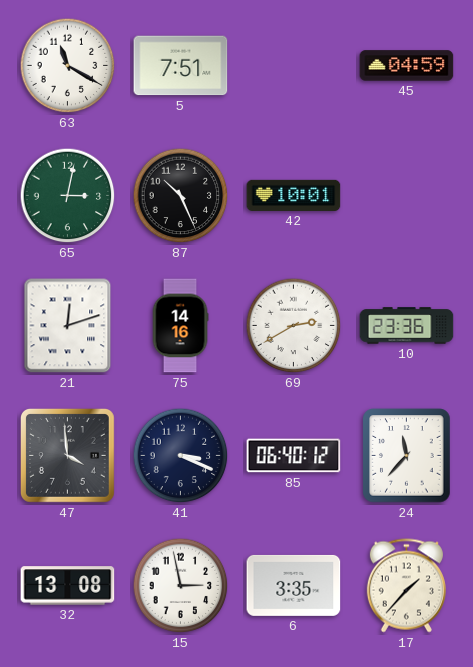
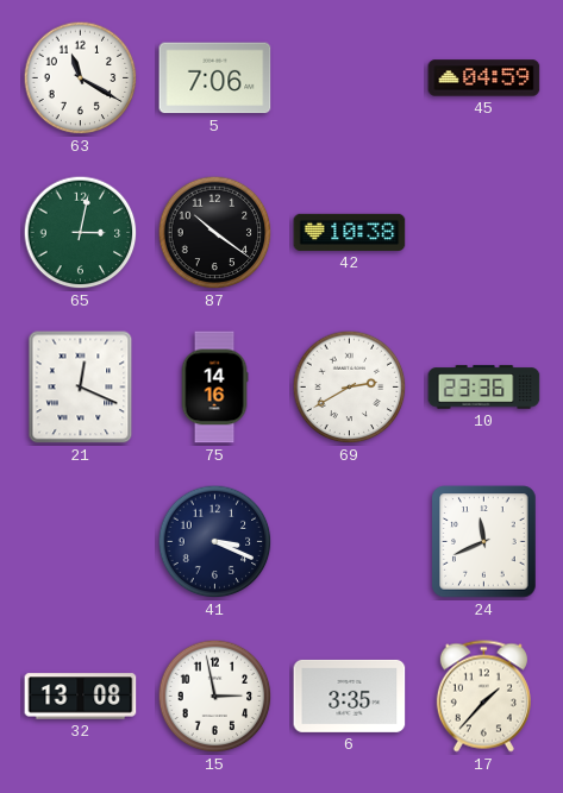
5: 7:51 -> 7:06 (215, 78)
87: 10:26 -> 10:21 (215, 233)
42: 10:01 -> 10:38 (350, 232)
21: 12:12 -> 12:19 (81, 388)
47: 3:59 -> none (67, 455)
85: 06:40 -> none (294, 456)
24: 11:37 -> 11:41 (484, 542)
